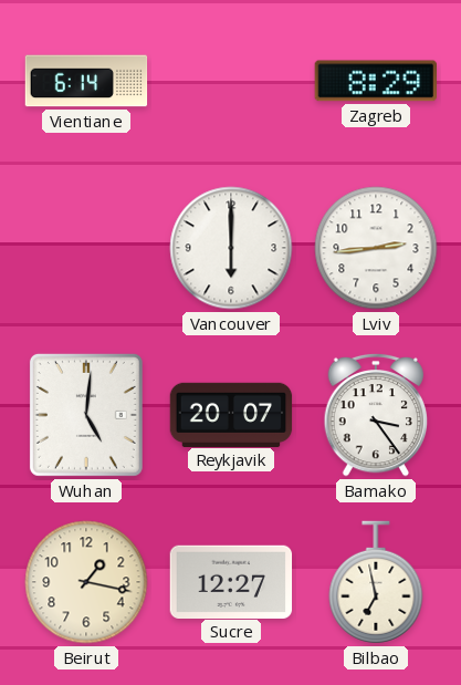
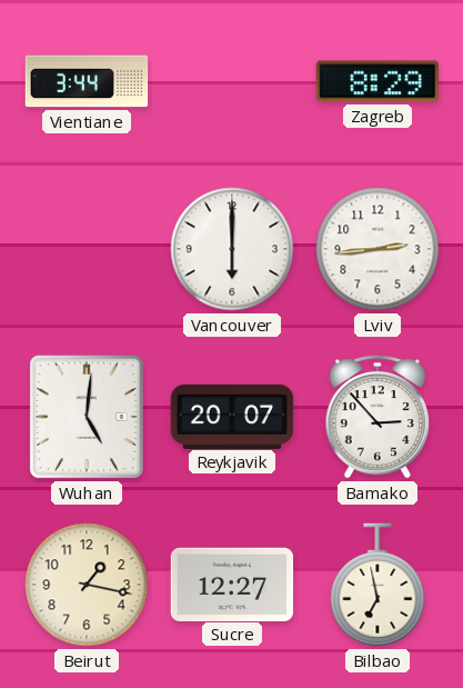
Vientiane: 6:14 -> 3:44 (87, 81)
Bamako: 3:24 -> 2:53 (378, 417)
